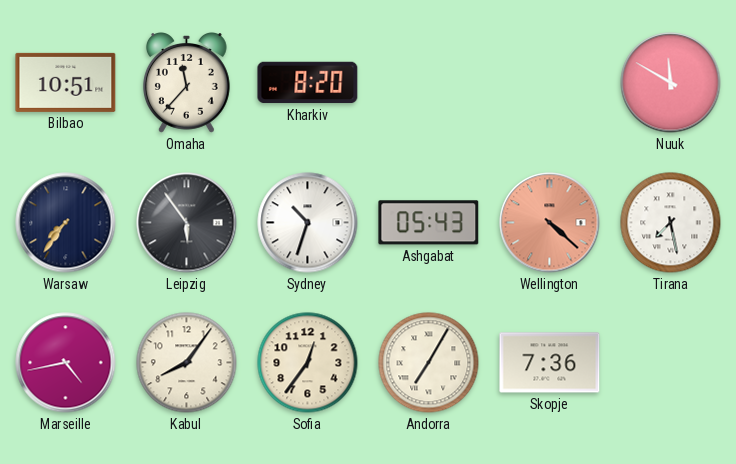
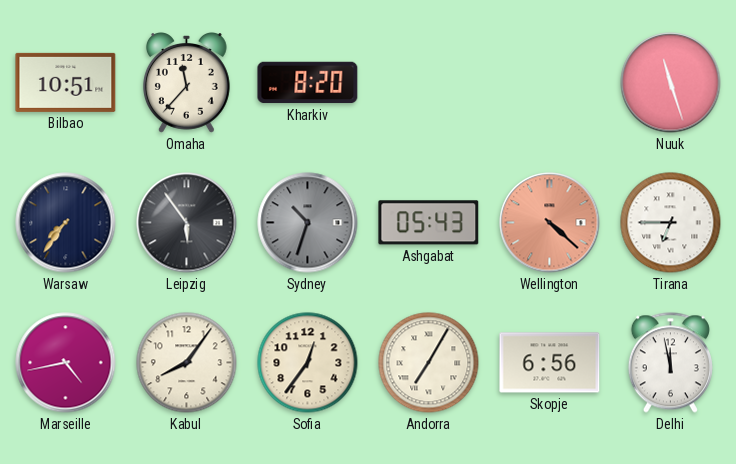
Nuuk: 11:50 -> 11:27 (671, 83)
Sydney dial: white -> grey (308, 223)
Tirana: 7:28 -> 6:45 (671, 223)
Skopje: 7:36 -> 6:56 (550, 363)
Delhi: none -> 11:58 (670, 363)
